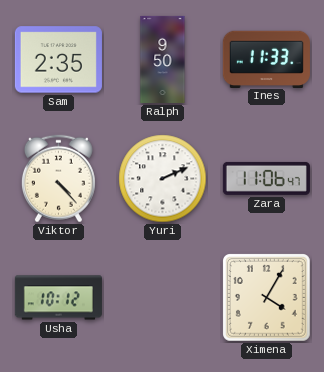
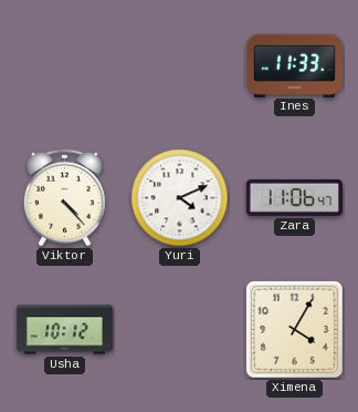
Sam: 2:35 -> none (58, 60)
Ralph: 9:50 -> none (163, 59)
Yuri: 2:11 -> 4:11 (180, 198)
